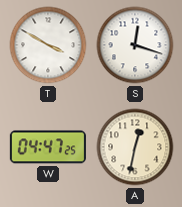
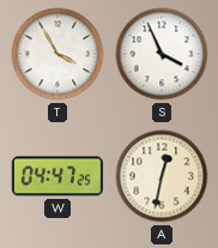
T: 3:50 -> 3:55 (57, 54)
S: 12:18 -> 3:56 (162, 54)
